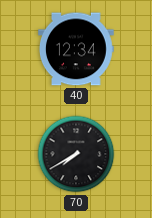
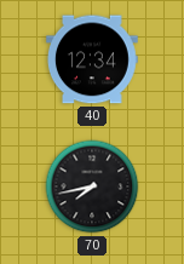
70: 7:40 -> 7:43 (92, 186)
